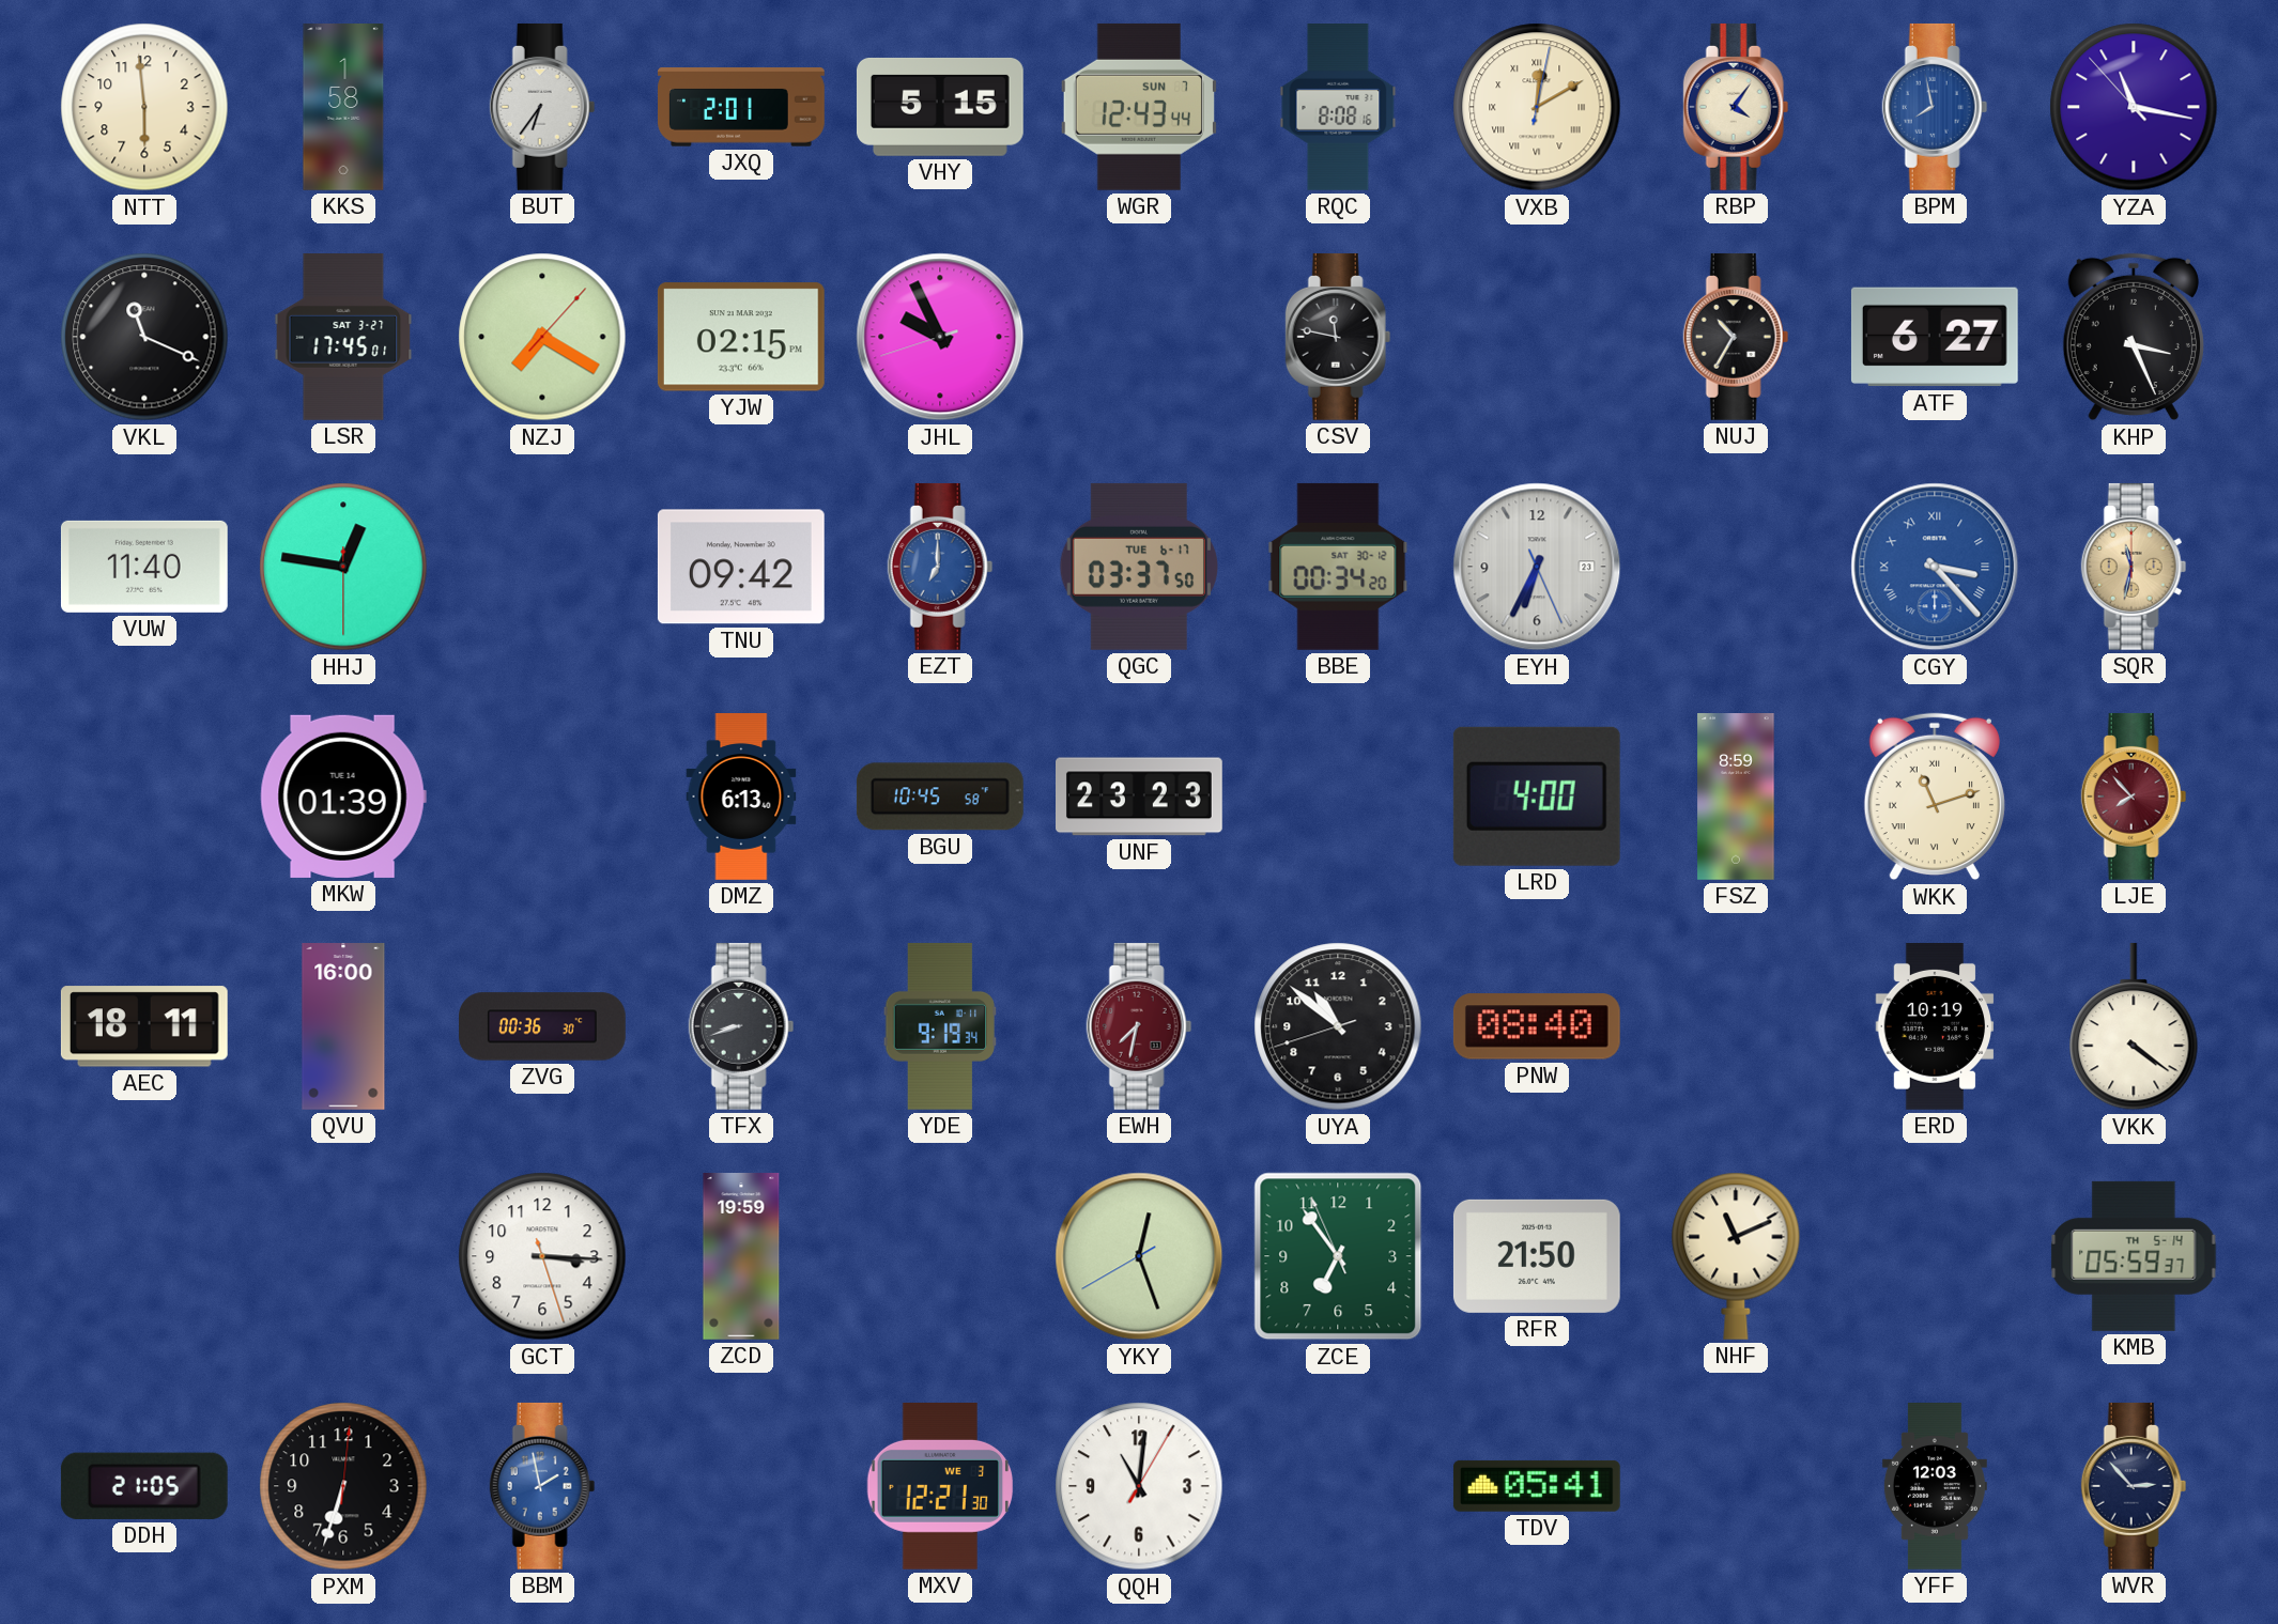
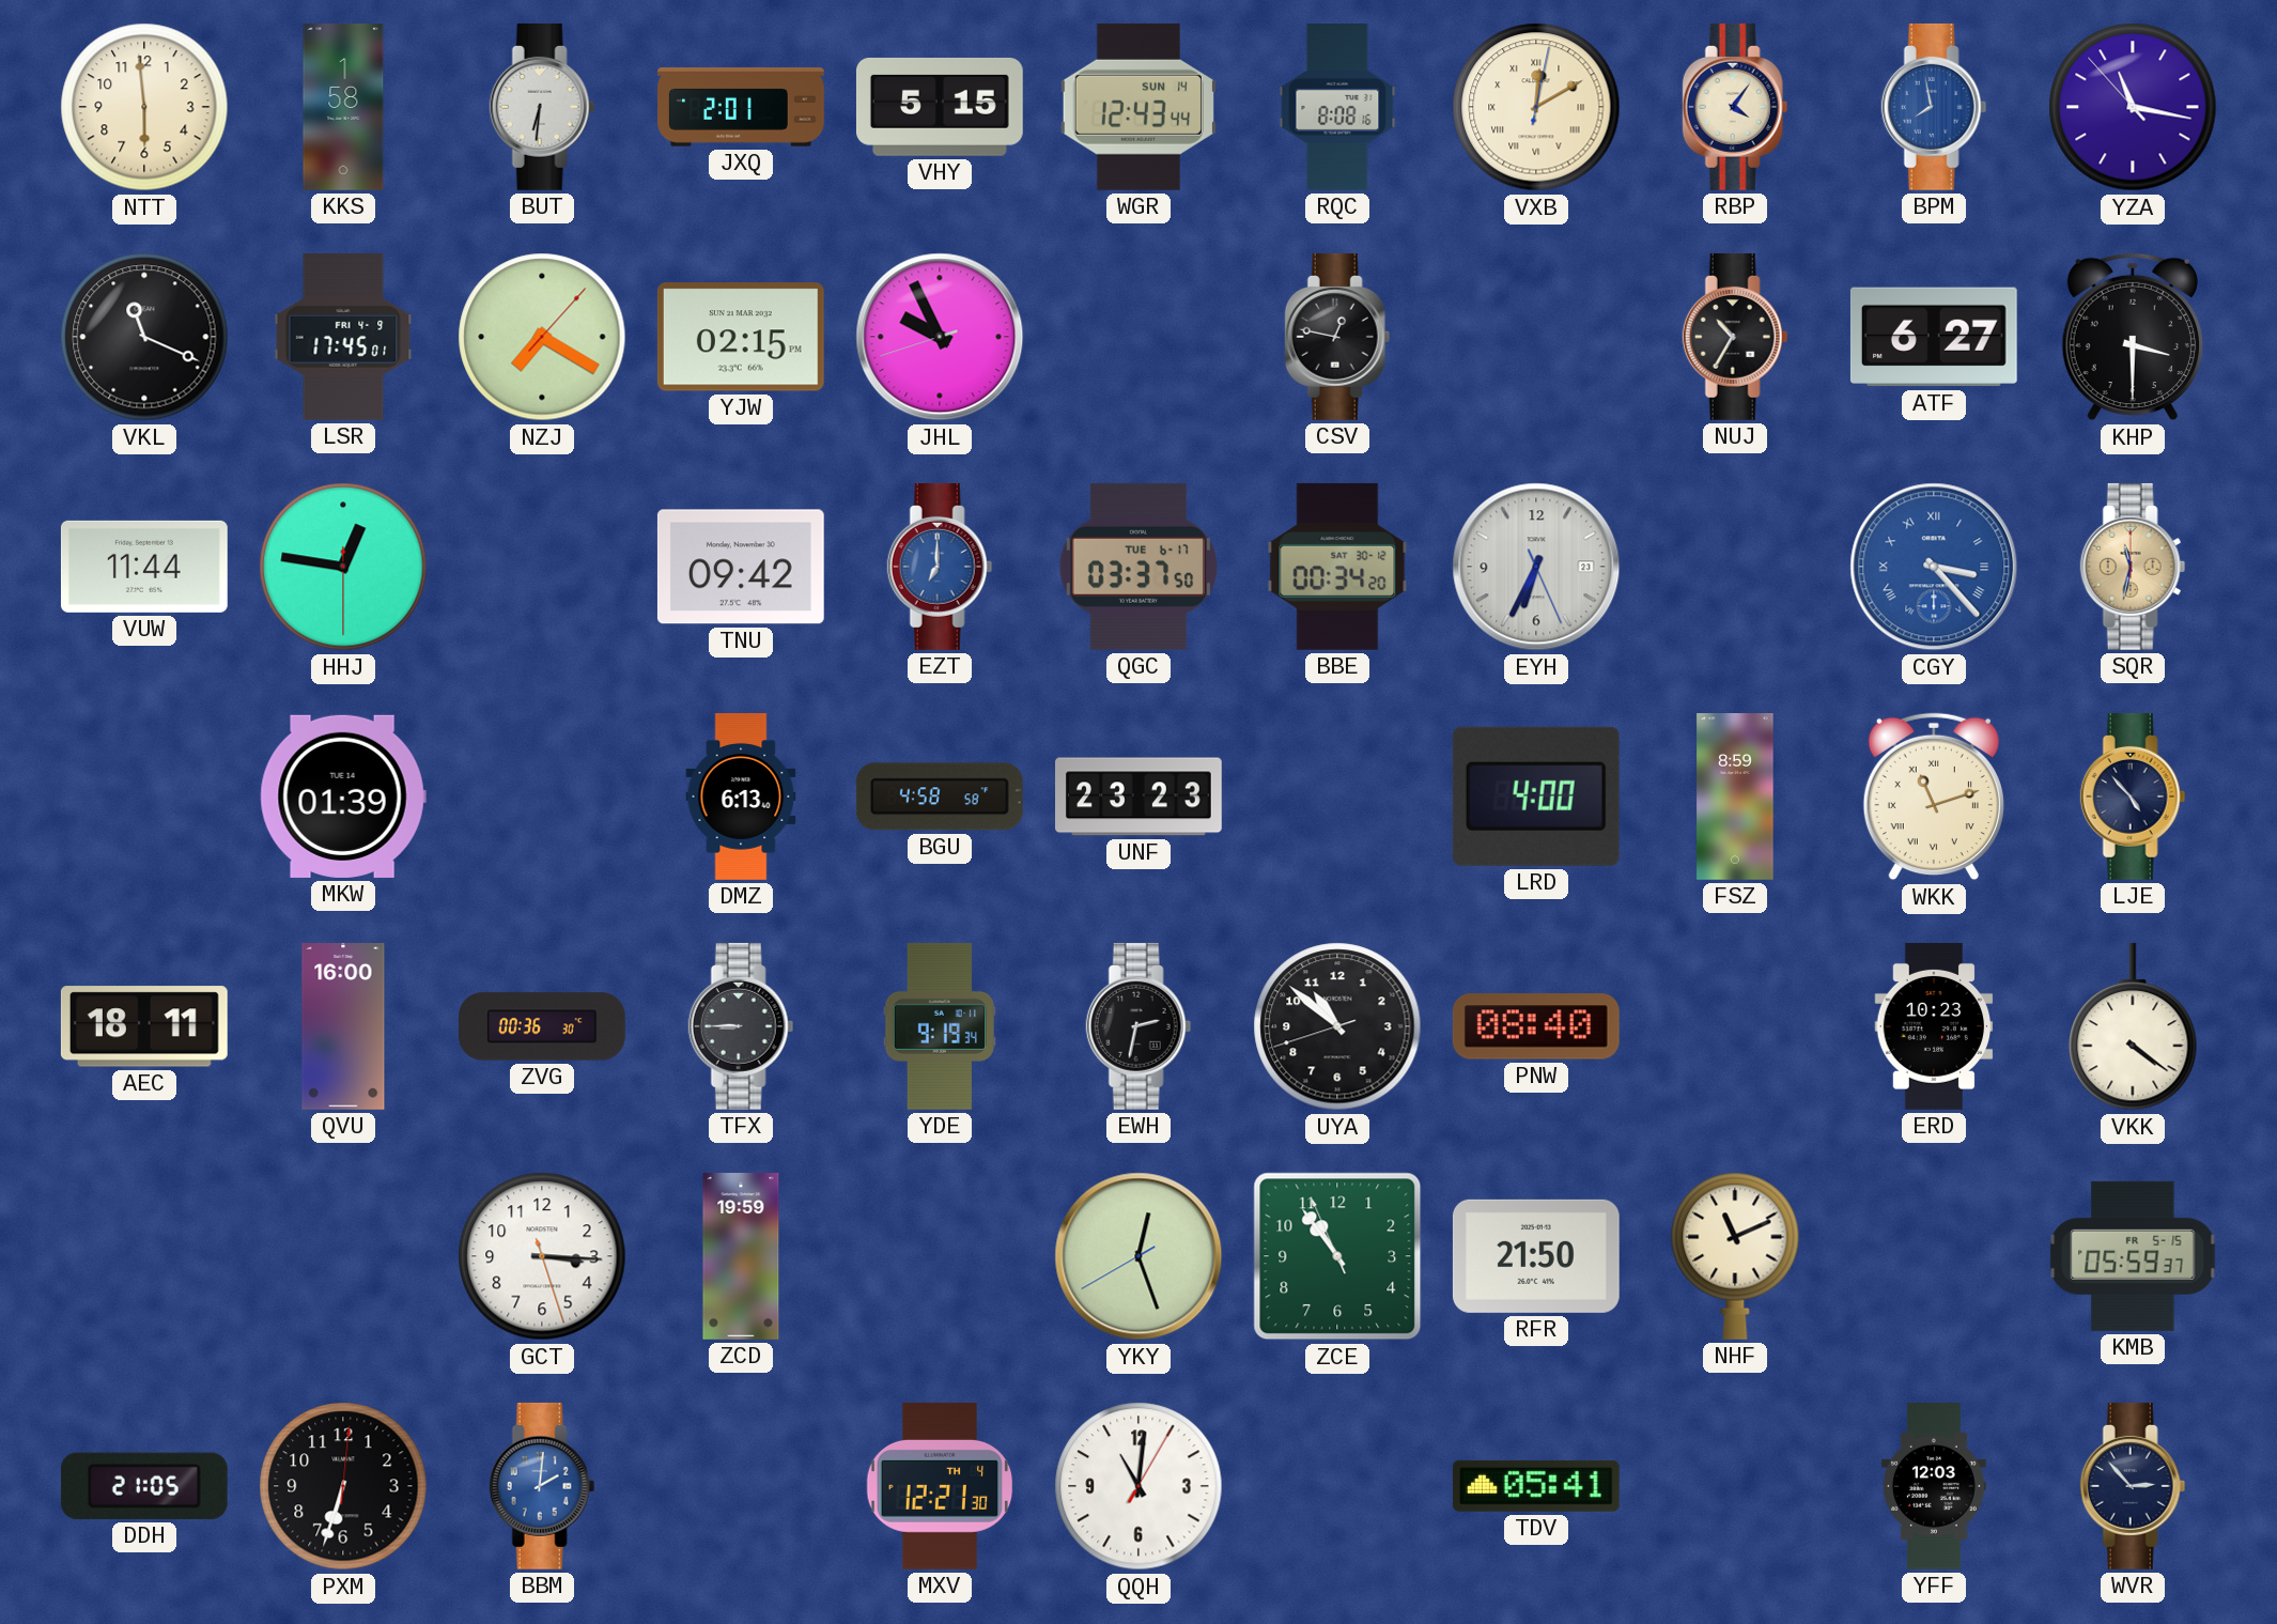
BUT: 6:36 -> 6:31 (542, 107)
WGR date: SUN 7 -> SUN 14 (1138, 107)
LSR date: SAT 3-27 -> FRI 4-9 (343, 338)
CSV: 11:47 -> 12:47 (1337, 337)
KHP: 3:26 -> 3:30 (2133, 337)
VUW: 11:40 -> 11:44 (144, 567)
BGU: 10:45 -> 4:58 (940, 796)
LJE: 7:53 -> 4:53 (2133, 796)
LJE dial: burgundy -> navy (2133, 796)
TFX: 8:42 -> 8:45 (741, 1026)
EWH: 7:32 -> 2:32 (1138, 1026)
EWH dial: burgundy -> black (1138, 1026)
ERD: 10:19 -> 10:23 (1934, 1026)
ZCE: 6:53 -> 10:53 (1337, 1256)
KMB date: TH 5-14 -> FR 5-15 (2133, 1256)
BBM: 1:58 -> 2:01 (542, 1486)
MXV date: WE 3 -> TH 4 (940, 1486)
